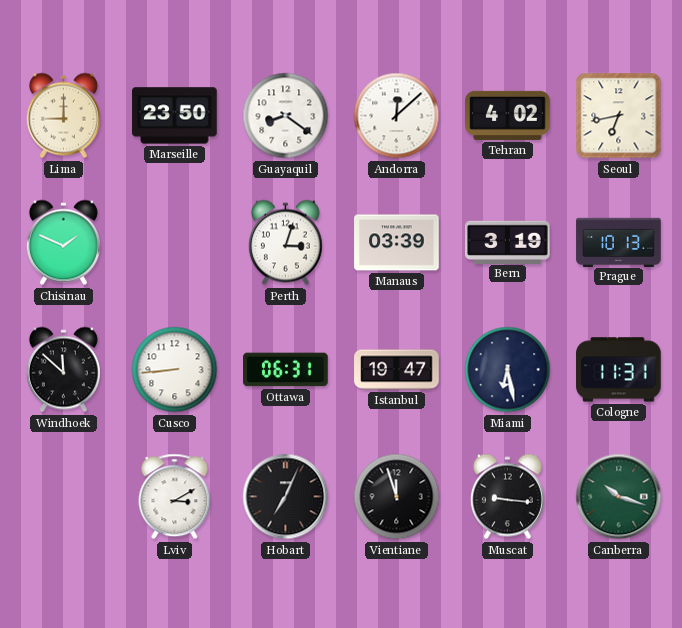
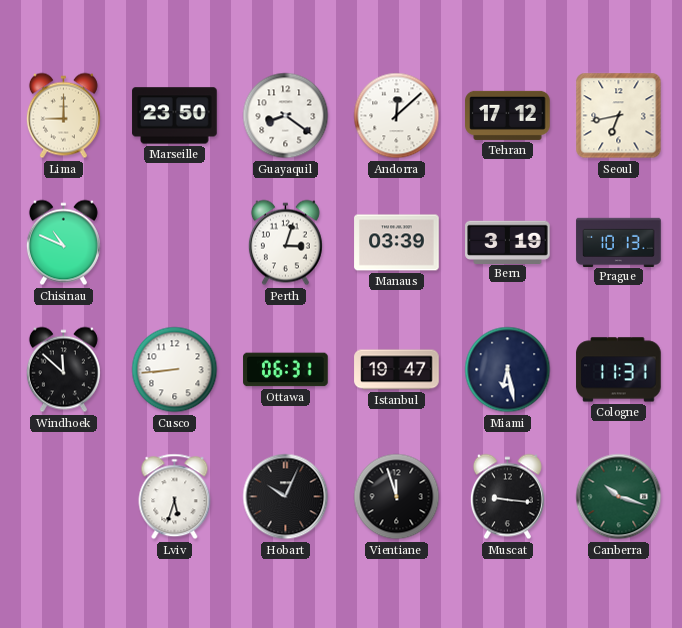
Tehran: 4:02 -> 17:12 (508, 115)
Chisinau: 1:49 -> 10:49 (63, 243)
Lviv: 3:10 -> 5:33 (175, 497)
Hobart: 7:04 -> 10:04 (286, 497)
